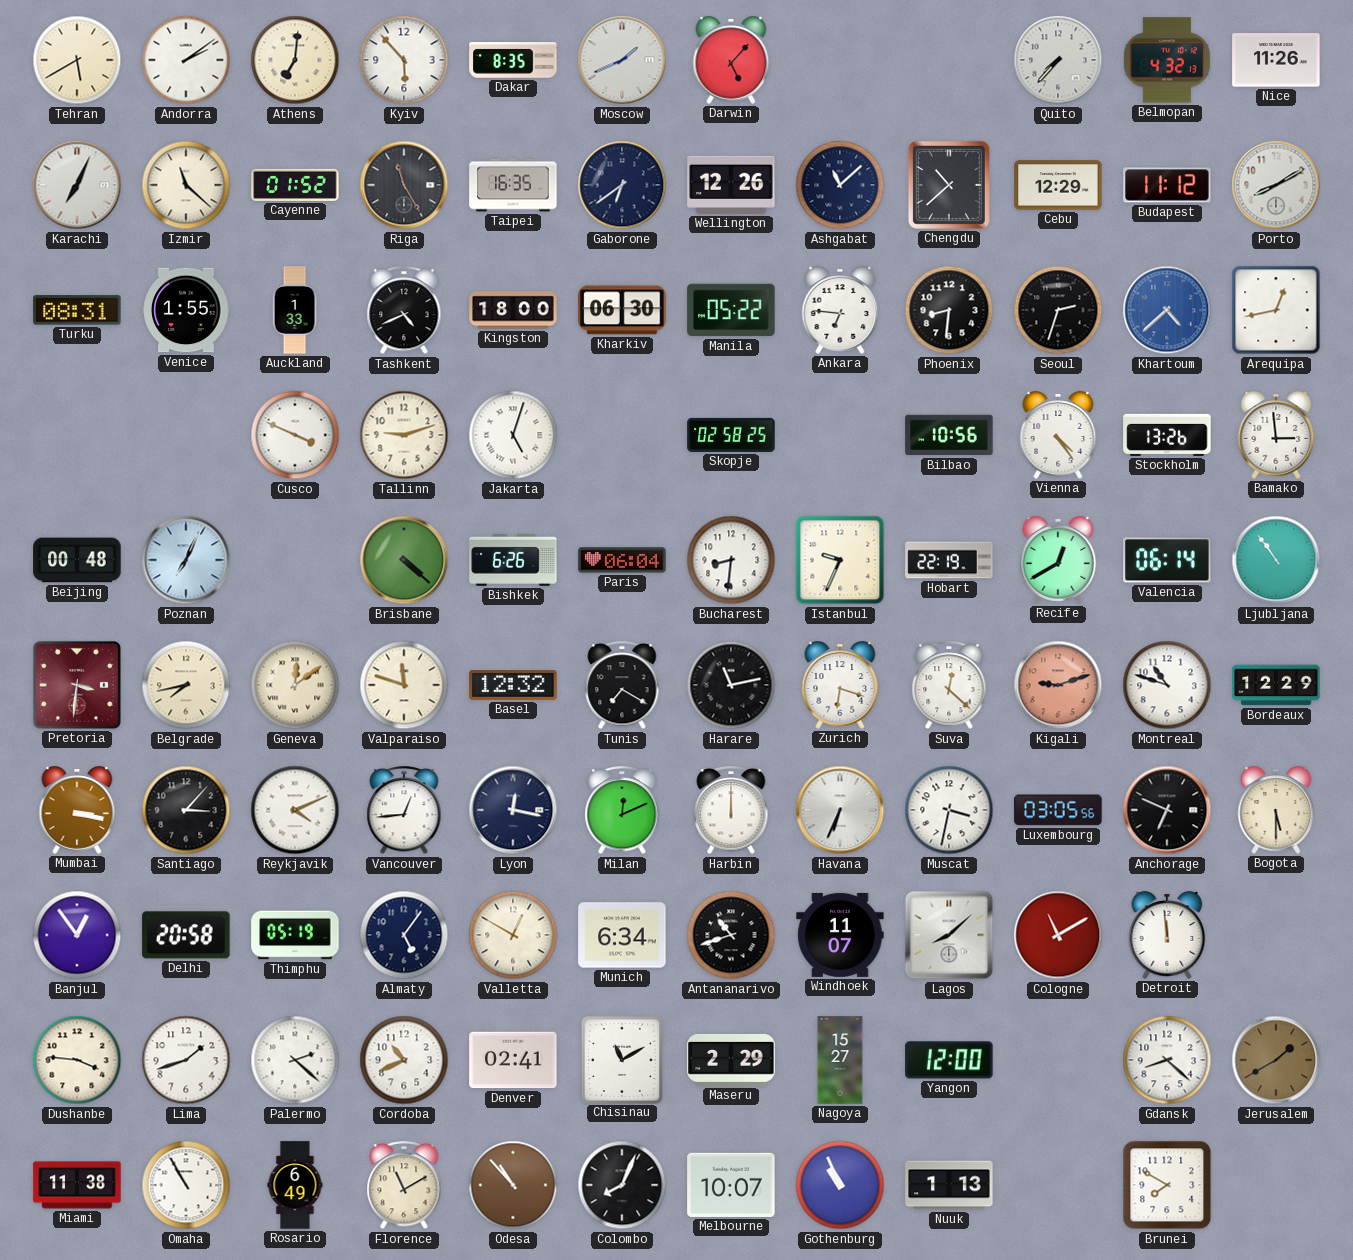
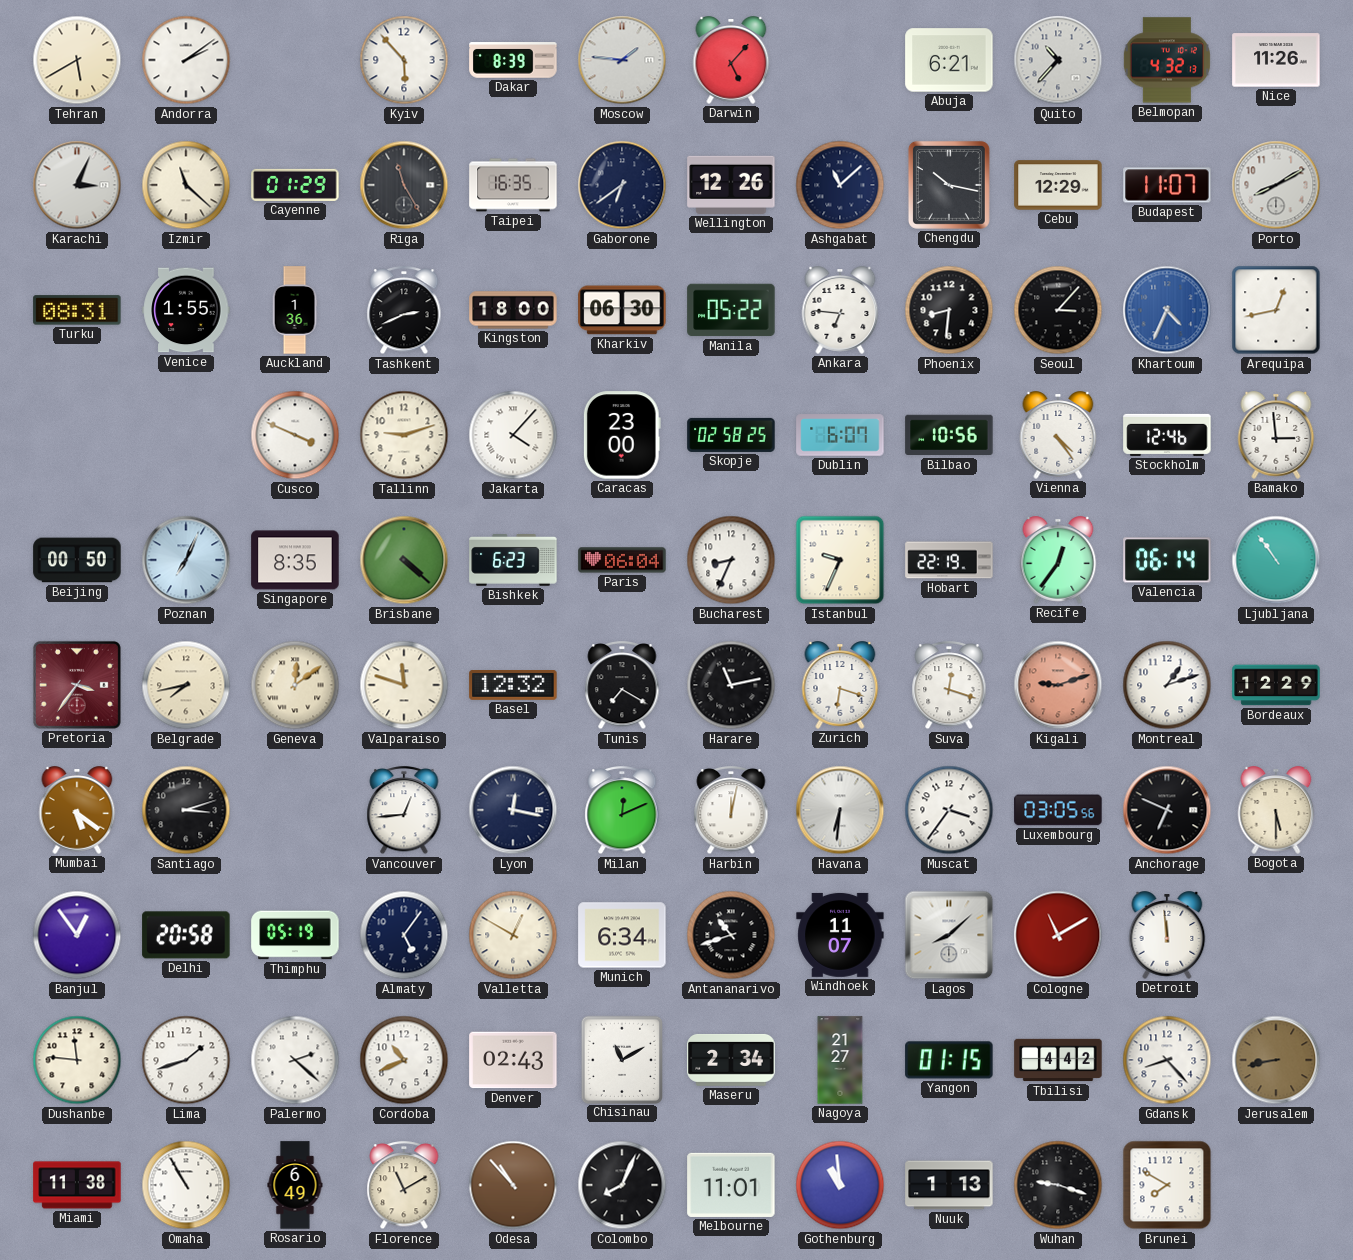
Athens: 7:01 -> none (295, 60)
Dakar: 8:35 -> 8:39 (513, 60)
Moscow: 1:41 -> 1:46 (622, 60)
Abuja: none -> 6:21 (949, 60)
Quito: 7:37 -> 10:37 (1058, 60)
Karachi: 7:04 -> 3:04 (77, 185)
Cayenne: 01:52 -> 01:29 (295, 185)
Chengdu: 10:38 -> 10:17 (949, 185)
Budapest: 11:12 -> 11:07 (1167, 185)
Auckland: 1:33 -> 1:36 (295, 310)
Tashkent: 4:41 -> 2:41 (404, 311)
Seoul: 2:33 -> 3:07 (1058, 310)
Khartoum: 4:38 -> 4:34 (1167, 310)
Jakarta: 5:03 -> 4:07 (513, 435)
Caracas: none -> 23:00 (622, 435)
Dublin: none -> 6:07 (840, 435)
Stockholm: 13:26 -> 12:46 (1167, 435)
Beijing: 00:48 -> 00:50 (77, 560)
Singapore: none -> 8:35 (295, 560)
Bishkek: 6:26 -> 6:23 (513, 561)
Bucharest: 8:31 -> 8:34 (731, 560)
Recife: 12:40 -> 12:36 (1058, 560)
Pretoria: 3:31 -> 3:36 (77, 685)
Suva: 12:22 -> 12:18 (949, 686)
Montreal: 10:48 -> 1:12 (1167, 685)
Mumbai: 3:17 -> 5:21 (77, 810)
Santiago: 3:07 -> 3:12 (186, 810)
Reykjavik: 4:11 -> none (295, 810)
Harbin: 12:00 -> 12:02 (731, 811)
Havana: 6:34 -> 6:31 (840, 810)
Muscat: 3:32 -> 3:36 (949, 810)
Dushanbe: 3:46 -> 11:46 (77, 1060)
Denver: 02:41 -> 02:43 (513, 1060)
Maseru: 2:29 -> 2:34 (731, 1060)
Nagoya: 15:27 -> 21:27 (840, 1060)
Yangon: 12:00 -> 01:15 (949, 1060)
Tbilisi: none -> 4:42 (1058, 1060)
Gdansk: 8:22 -> 8:23 (1167, 1060)
Jerusalem: 1:40 -> 8:43 (1276, 1060)
Melbourne: 10:07 -> 11:01 (731, 1185)
Gothenburg: 10:56 -> 10:59 (840, 1185)
Wuhan: none -> 9:18 (1058, 1185)
